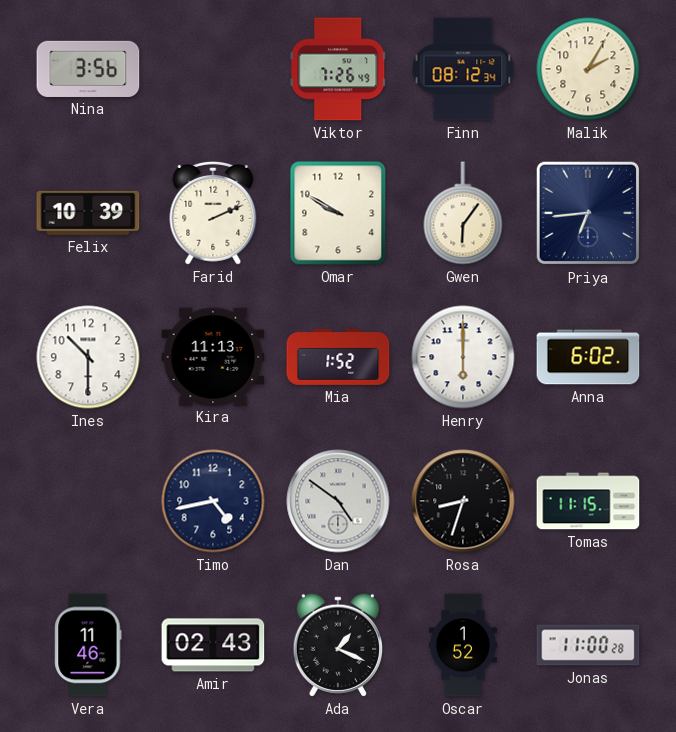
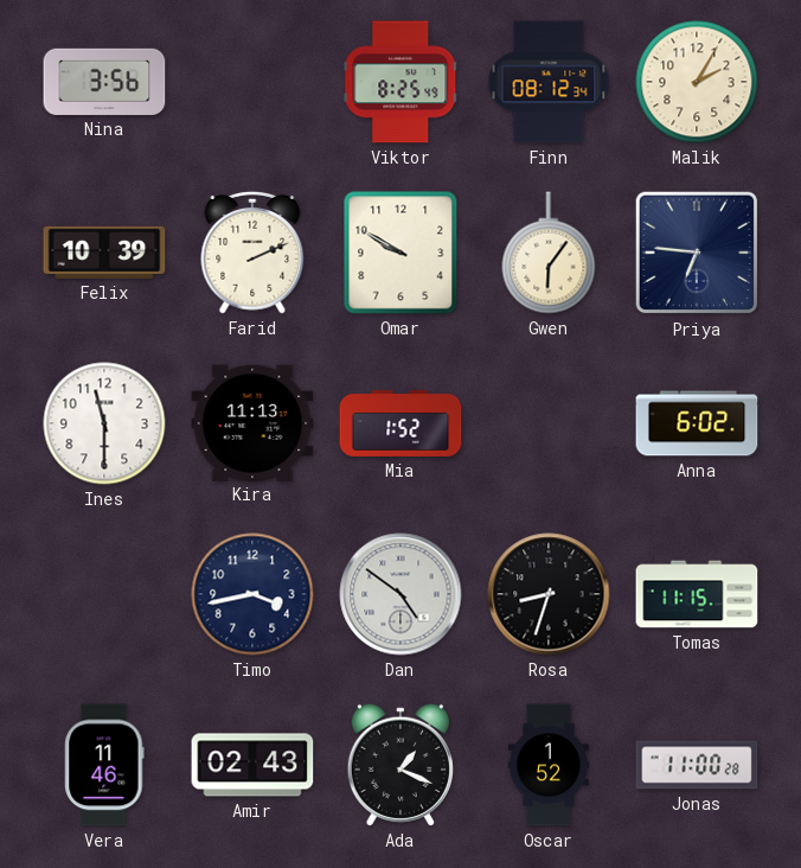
Viktor: 7:26 -> 8:25 (400, 82)
Priya: 6:44 -> 6:46 (697, 253)
Ines: 10:30 -> 11:30 (104, 423)
Henry: 6:00 -> none (463, 357)
Timo: 4:43 -> 3:43 (252, 594)
